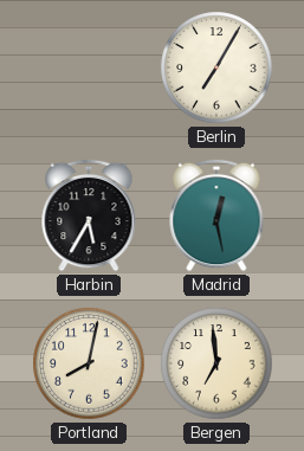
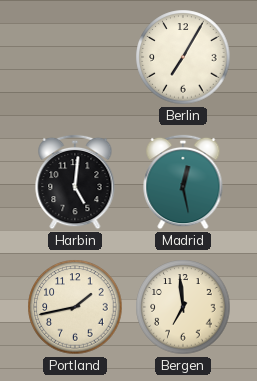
Harbin: 5:35 -> 5:01 (75, 182)
Portland: 8:02 -> 1:43 (75, 307)
